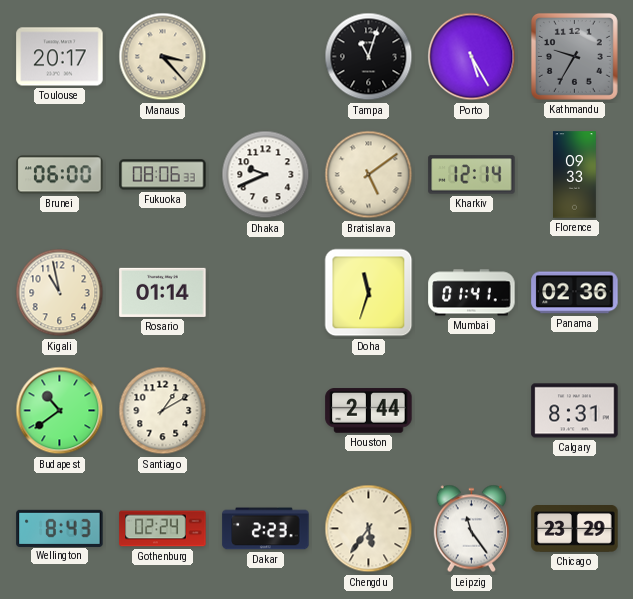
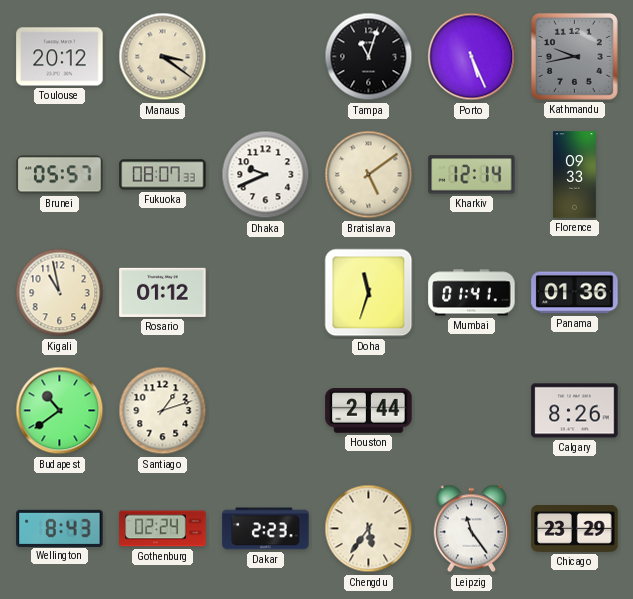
Toulouse: 20:17 -> 20:12 (60, 57)
Manaus: 3:23 -> 3:21 (163, 57)
Porto: 5:25 -> 5:26 (472, 57)
Kathmandu: 9:35 -> 9:43 (574, 56)
Brunei: 06:00 -> 05:57 (60, 175)
Fukuoka: 08:06 -> 08:07 (163, 175)
Rosario: 01:14 -> 01:12 (163, 292)
Panama: 02:36 -> 01:36 (575, 293)
Santiago: 1:10 -> 1:12 (163, 411)
Calgary: 8:31 -> 8:26 (575, 411)
